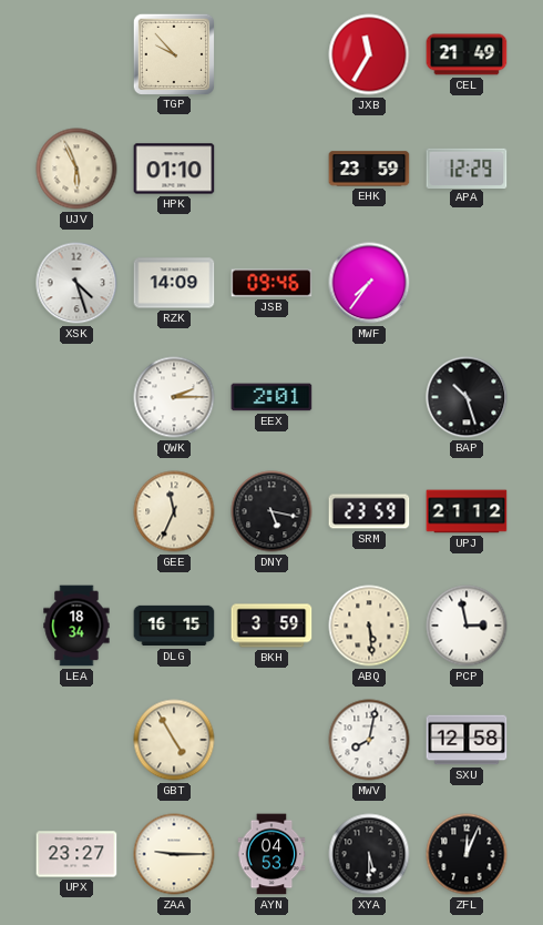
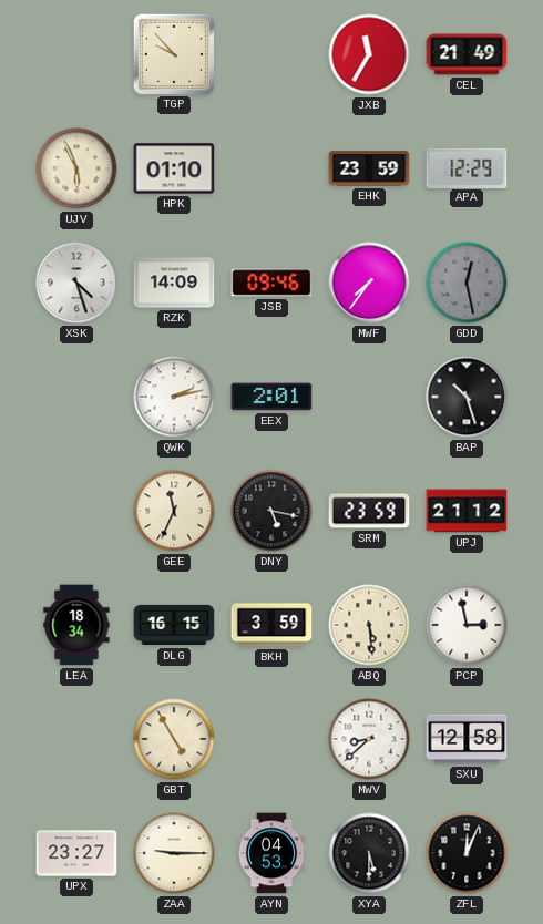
GDD: none -> 12:28 (467, 283)
QWK: 2:15 -> 2:13 (174, 397)
MWV: 8:02 -> 8:38 (369, 739)
